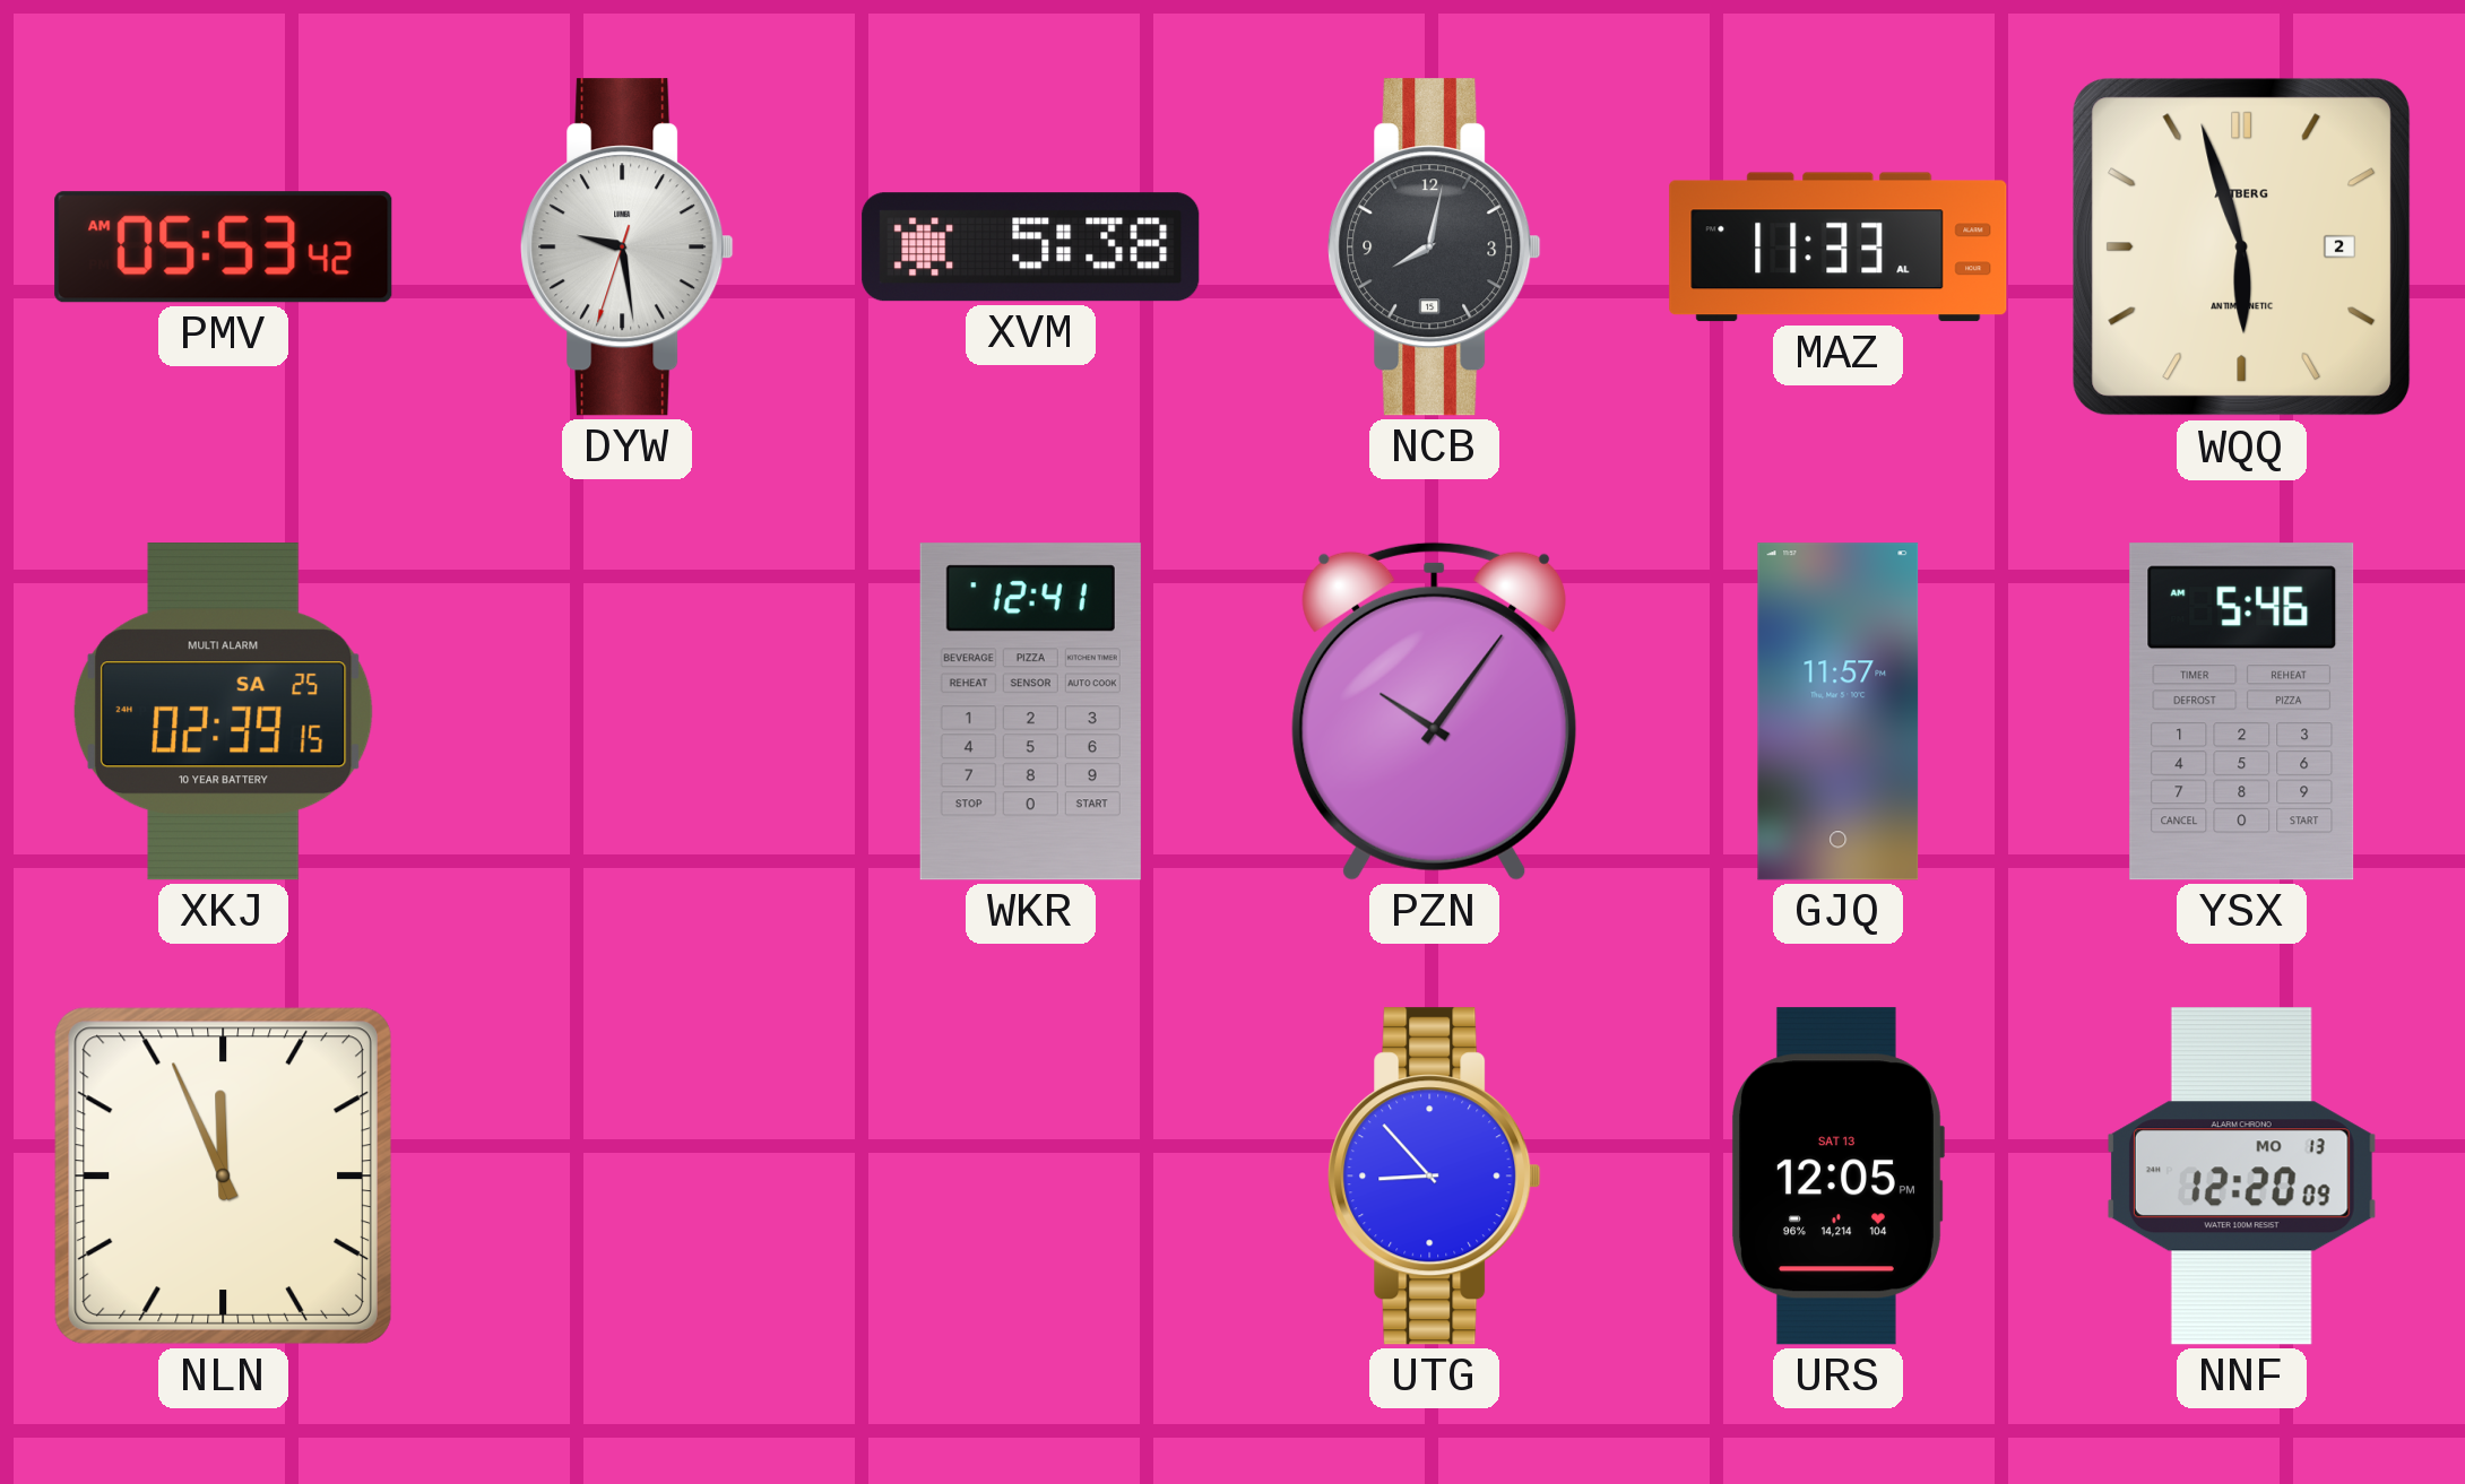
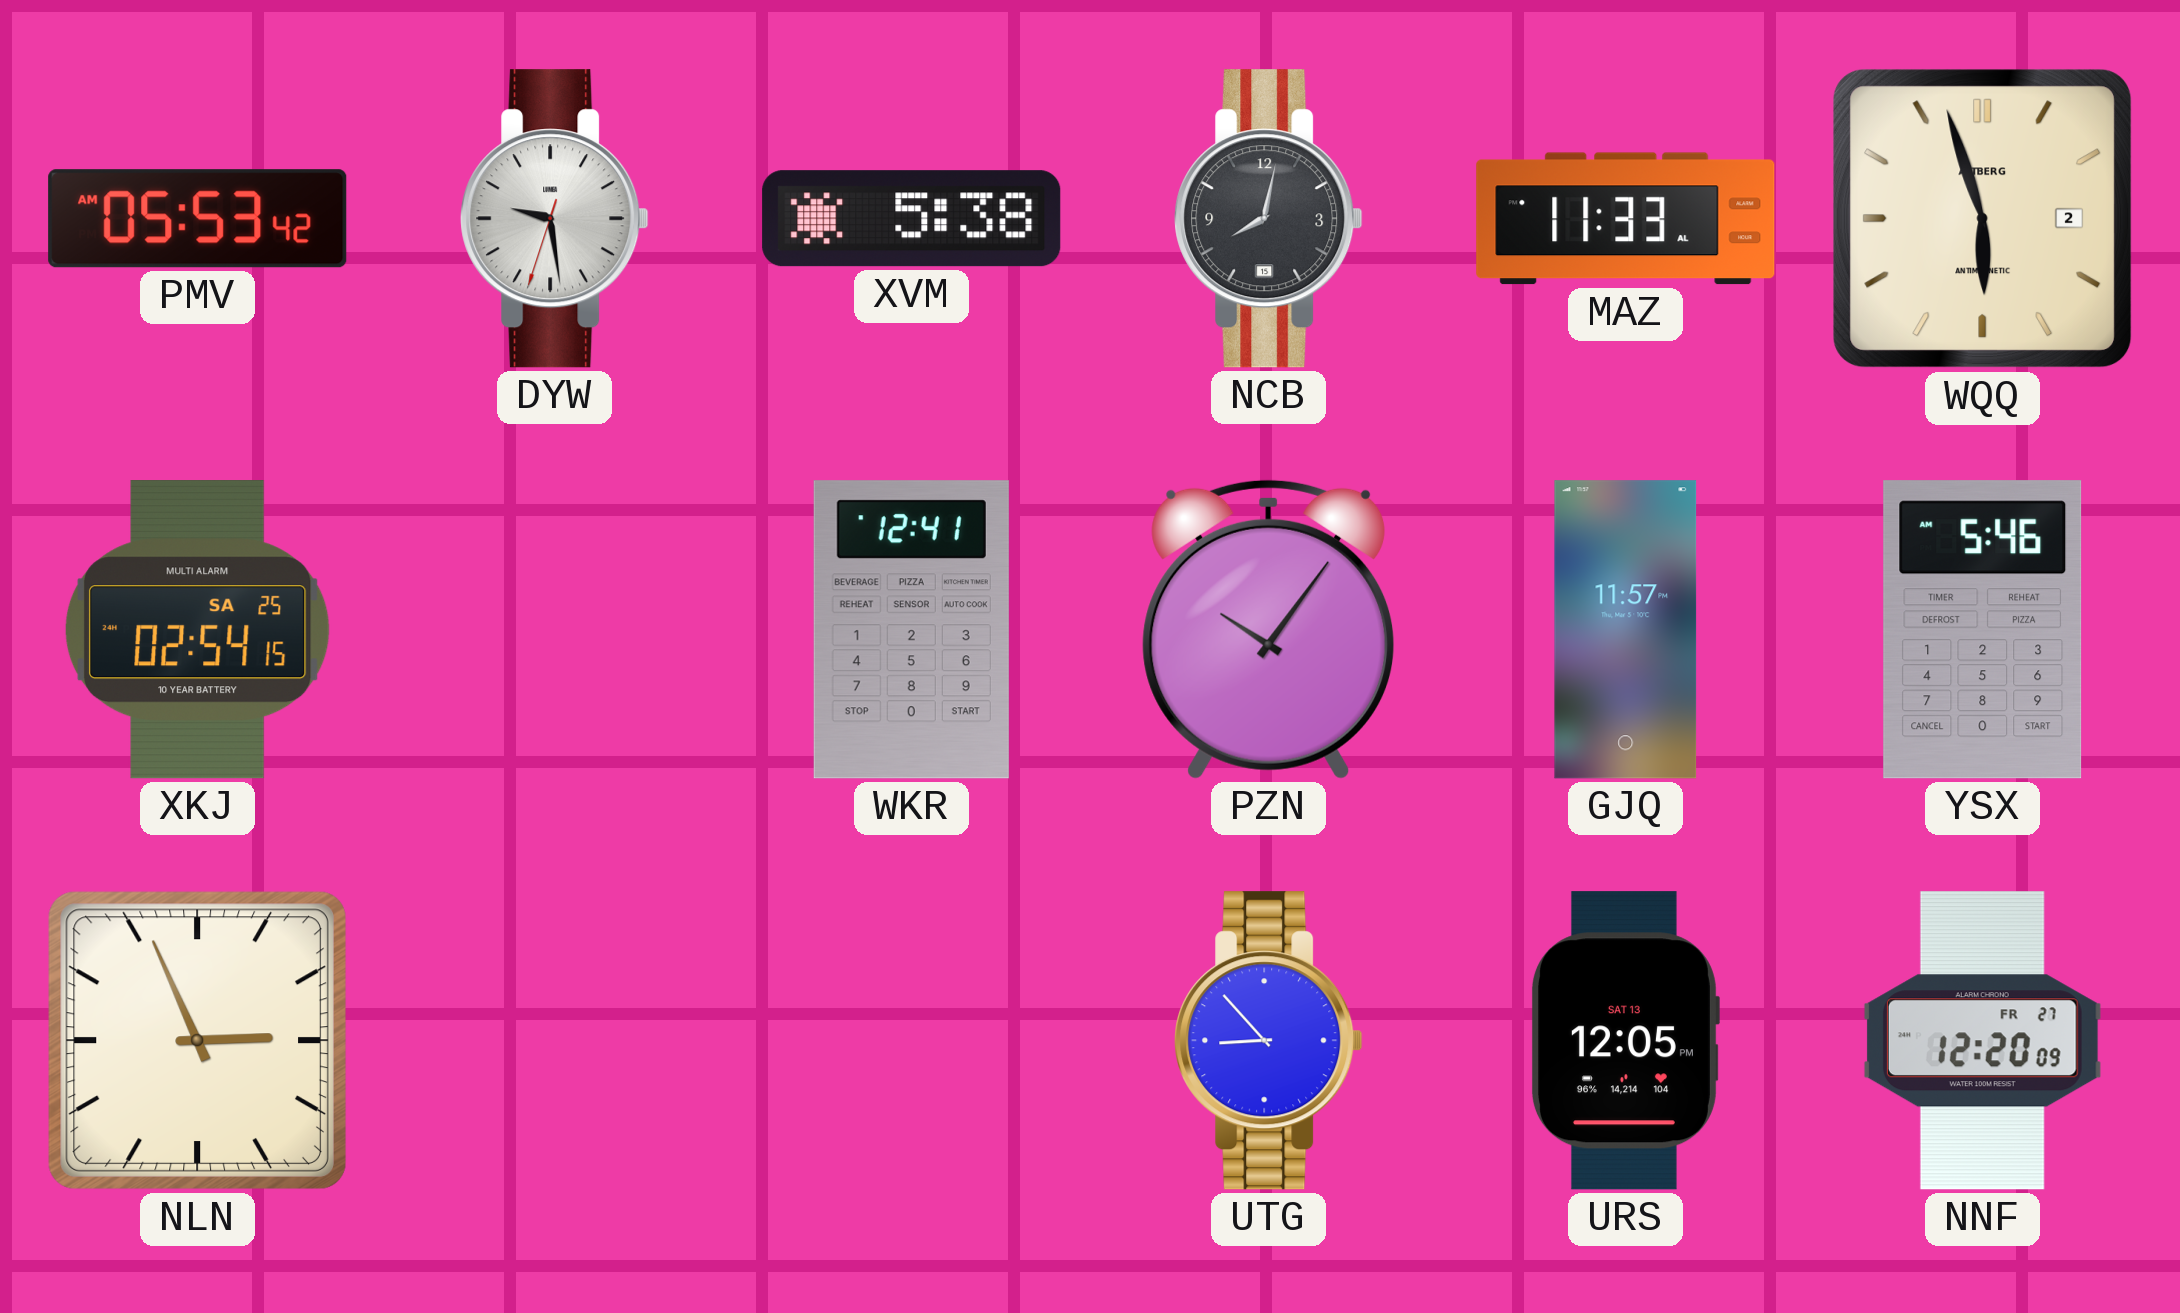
XKJ: 02:39 -> 02:54 (197, 630)
NLN: 11:56 -> 2:56 (197, 1040)
NNF date: MO 13 -> FR 27 (1982, 1041)
